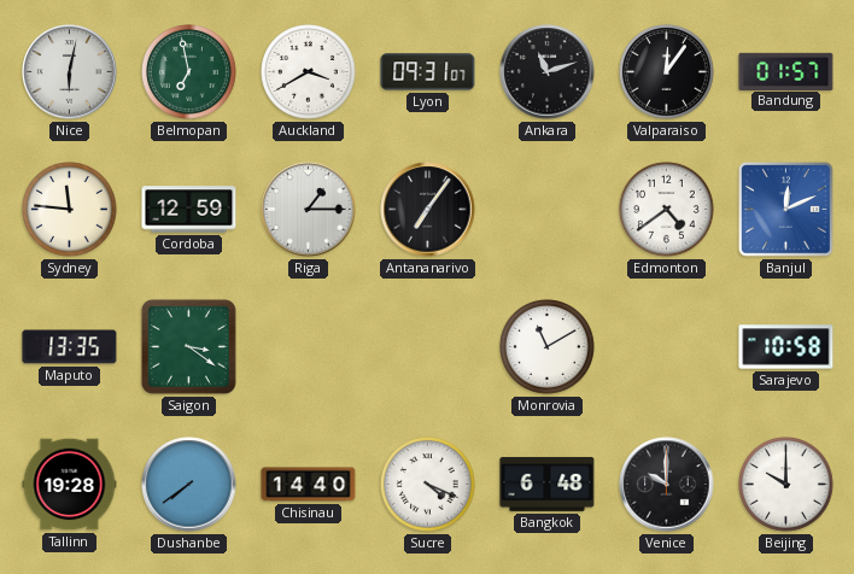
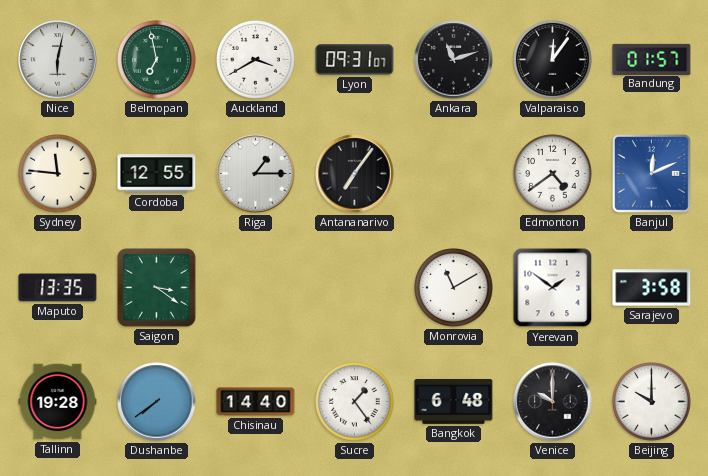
Cordoba: 12:59 -> 12:55 (157, 174)
Yerevan: none -> 1:51 (553, 288)
Sarajevo: 10:58 -> 3:58 (652, 288)
Sucre: 4:19 -> 1:24 (355, 402)
